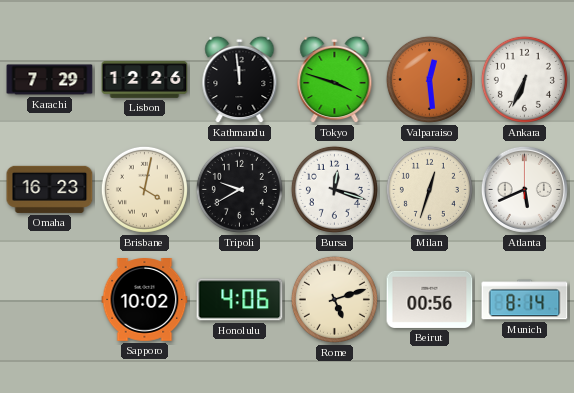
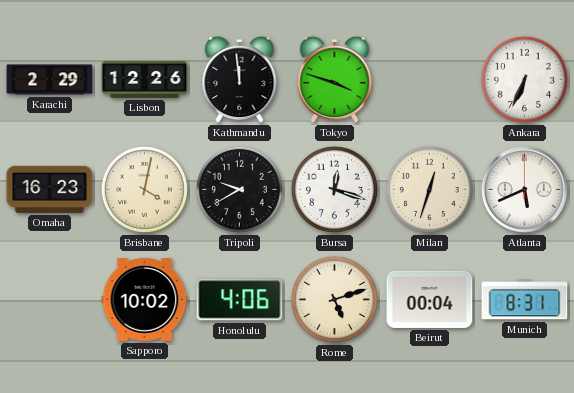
Karachi: 7:29 -> 2:29 (50, 80)
Valparaiso: 12:29 -> none (429, 79)
Beirut: 00:56 -> 00:04 (430, 299)
Munich: 8:14 -> 8:31 (525, 300)
